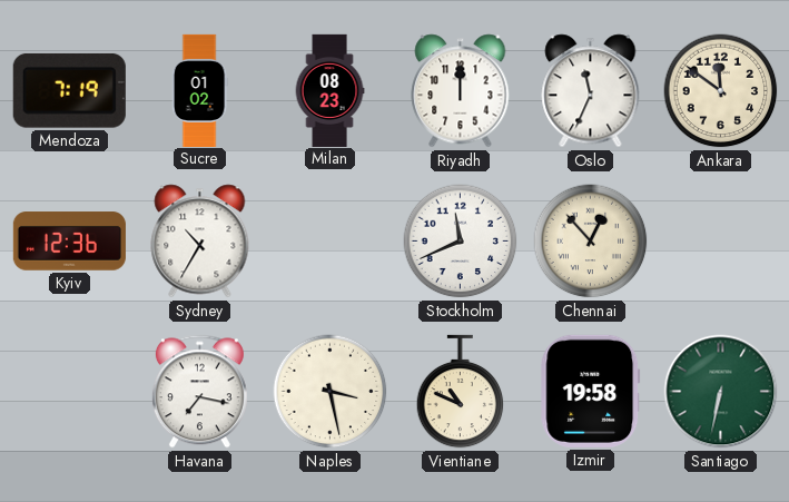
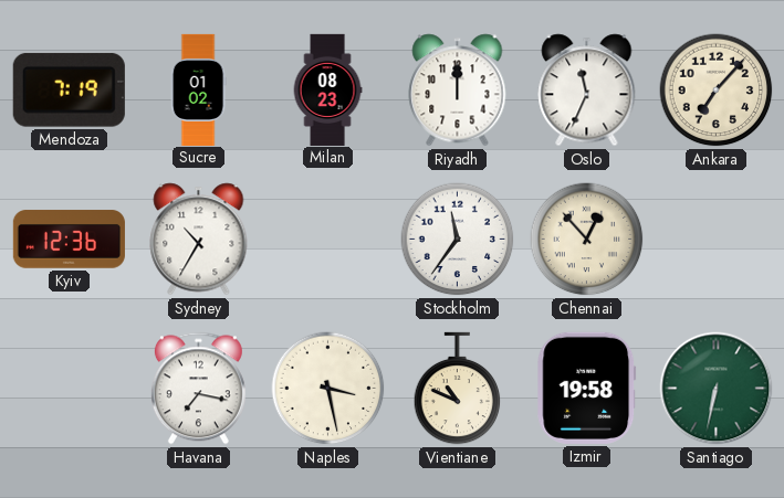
Ankara: 11:51 -> 7:07 (717, 91)
Stockholm: 11:41 -> 11:36 (458, 240)
